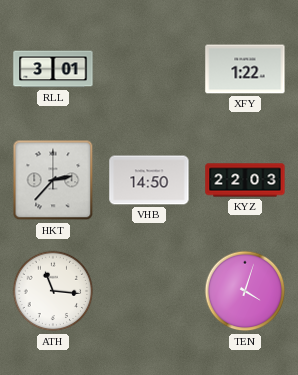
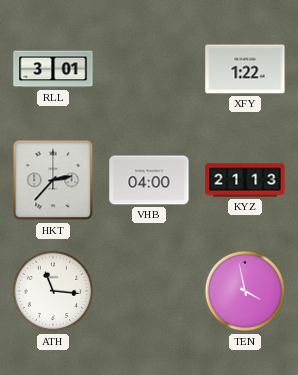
VHB: 14:50 -> 04:00 (149, 180)
KYZ: 22:03 -> 21:13 (245, 180)
TEN: 4:03 -> 3:58 (245, 291)
